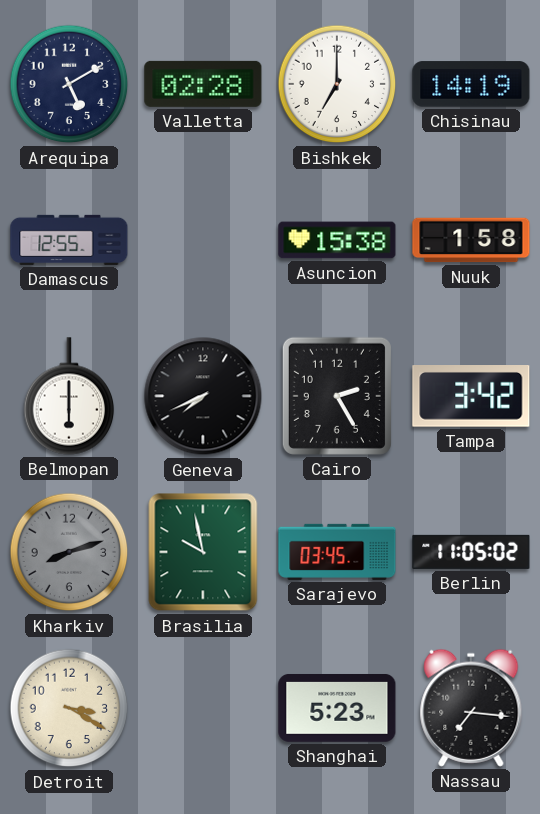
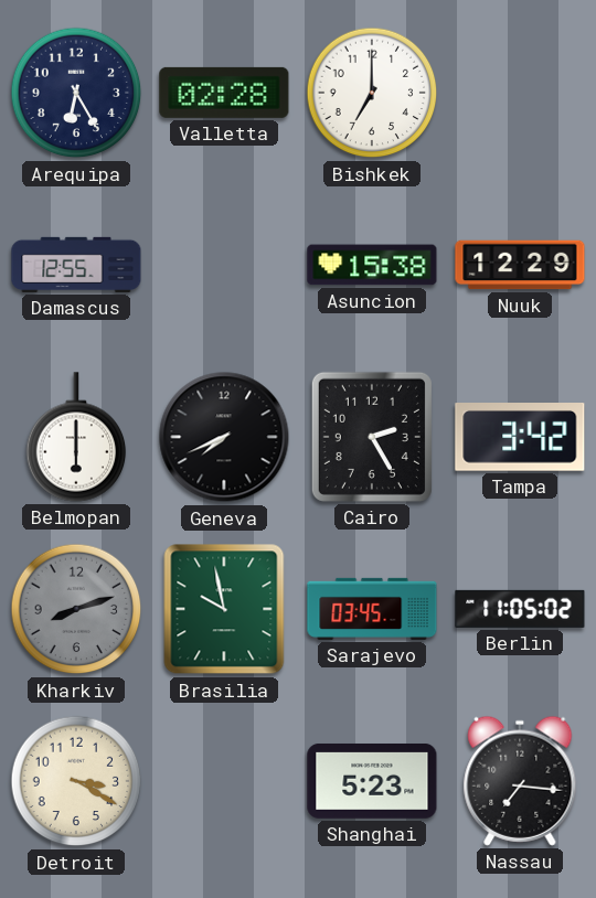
Arequipa: 5:10 -> 6:25 (76, 93)
Chisinau: 14:19 -> none (471, 84)
Nuuk: 1:58 -> 12:29 (520, 265)
